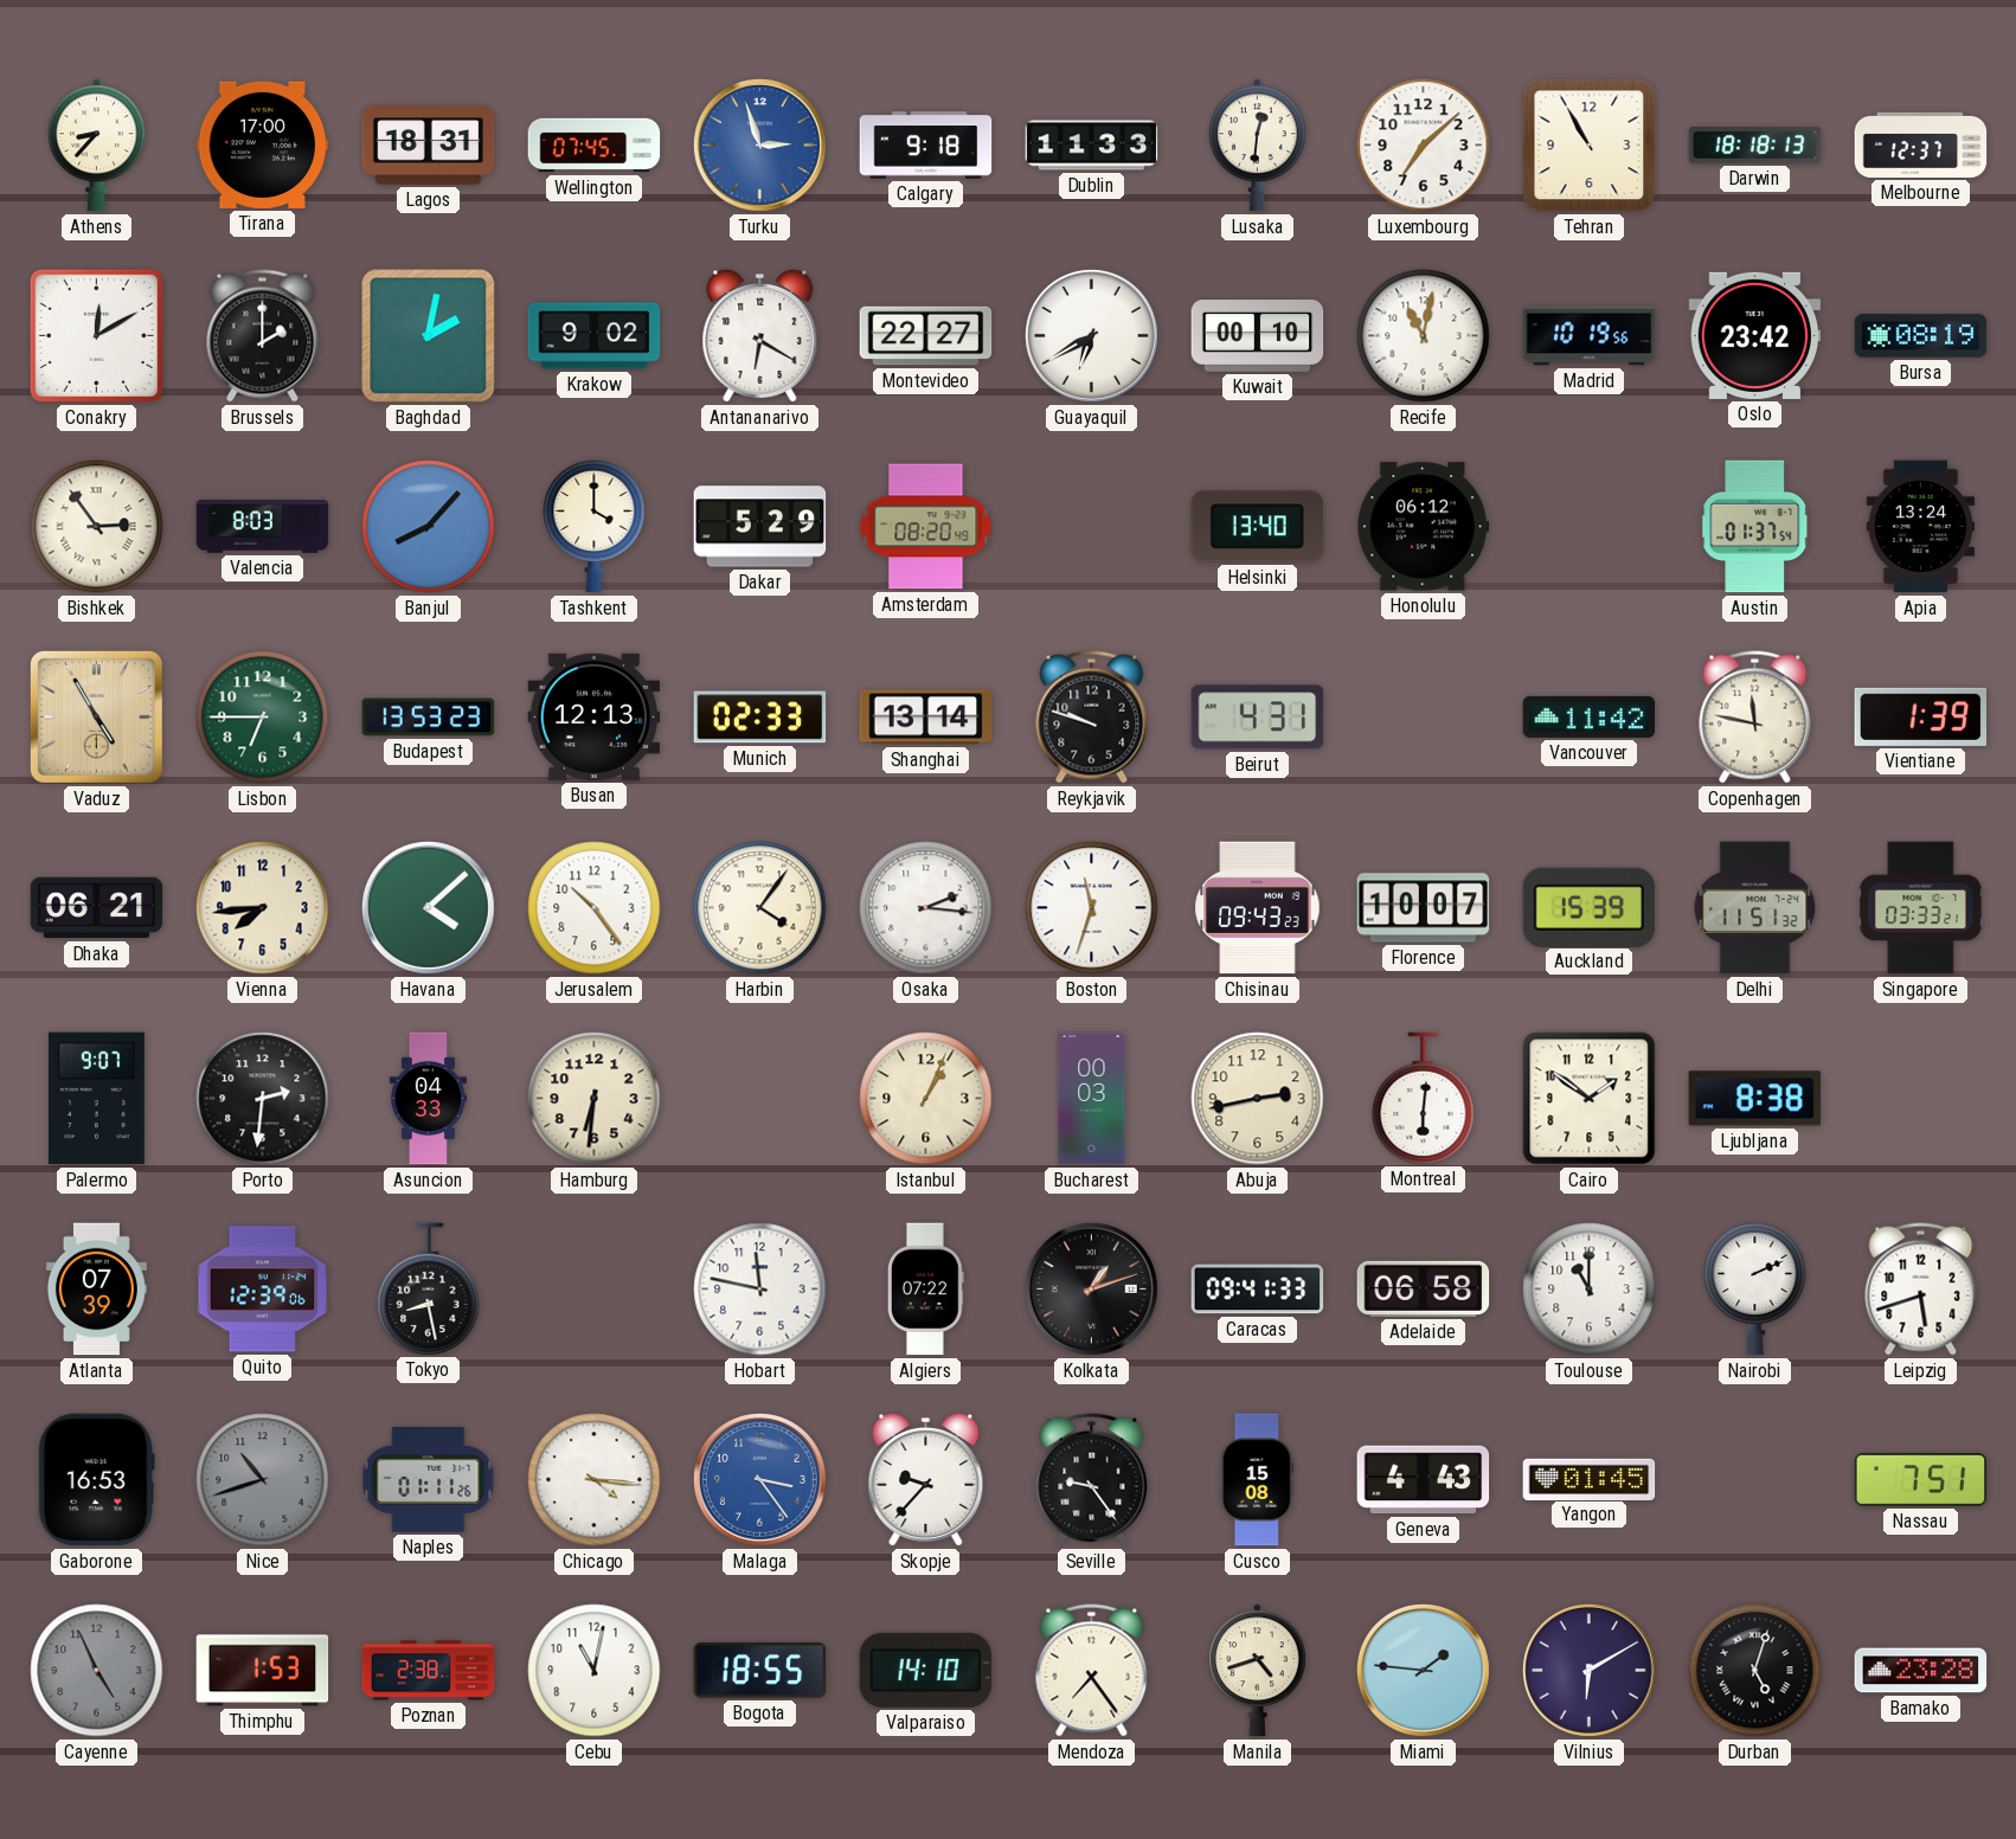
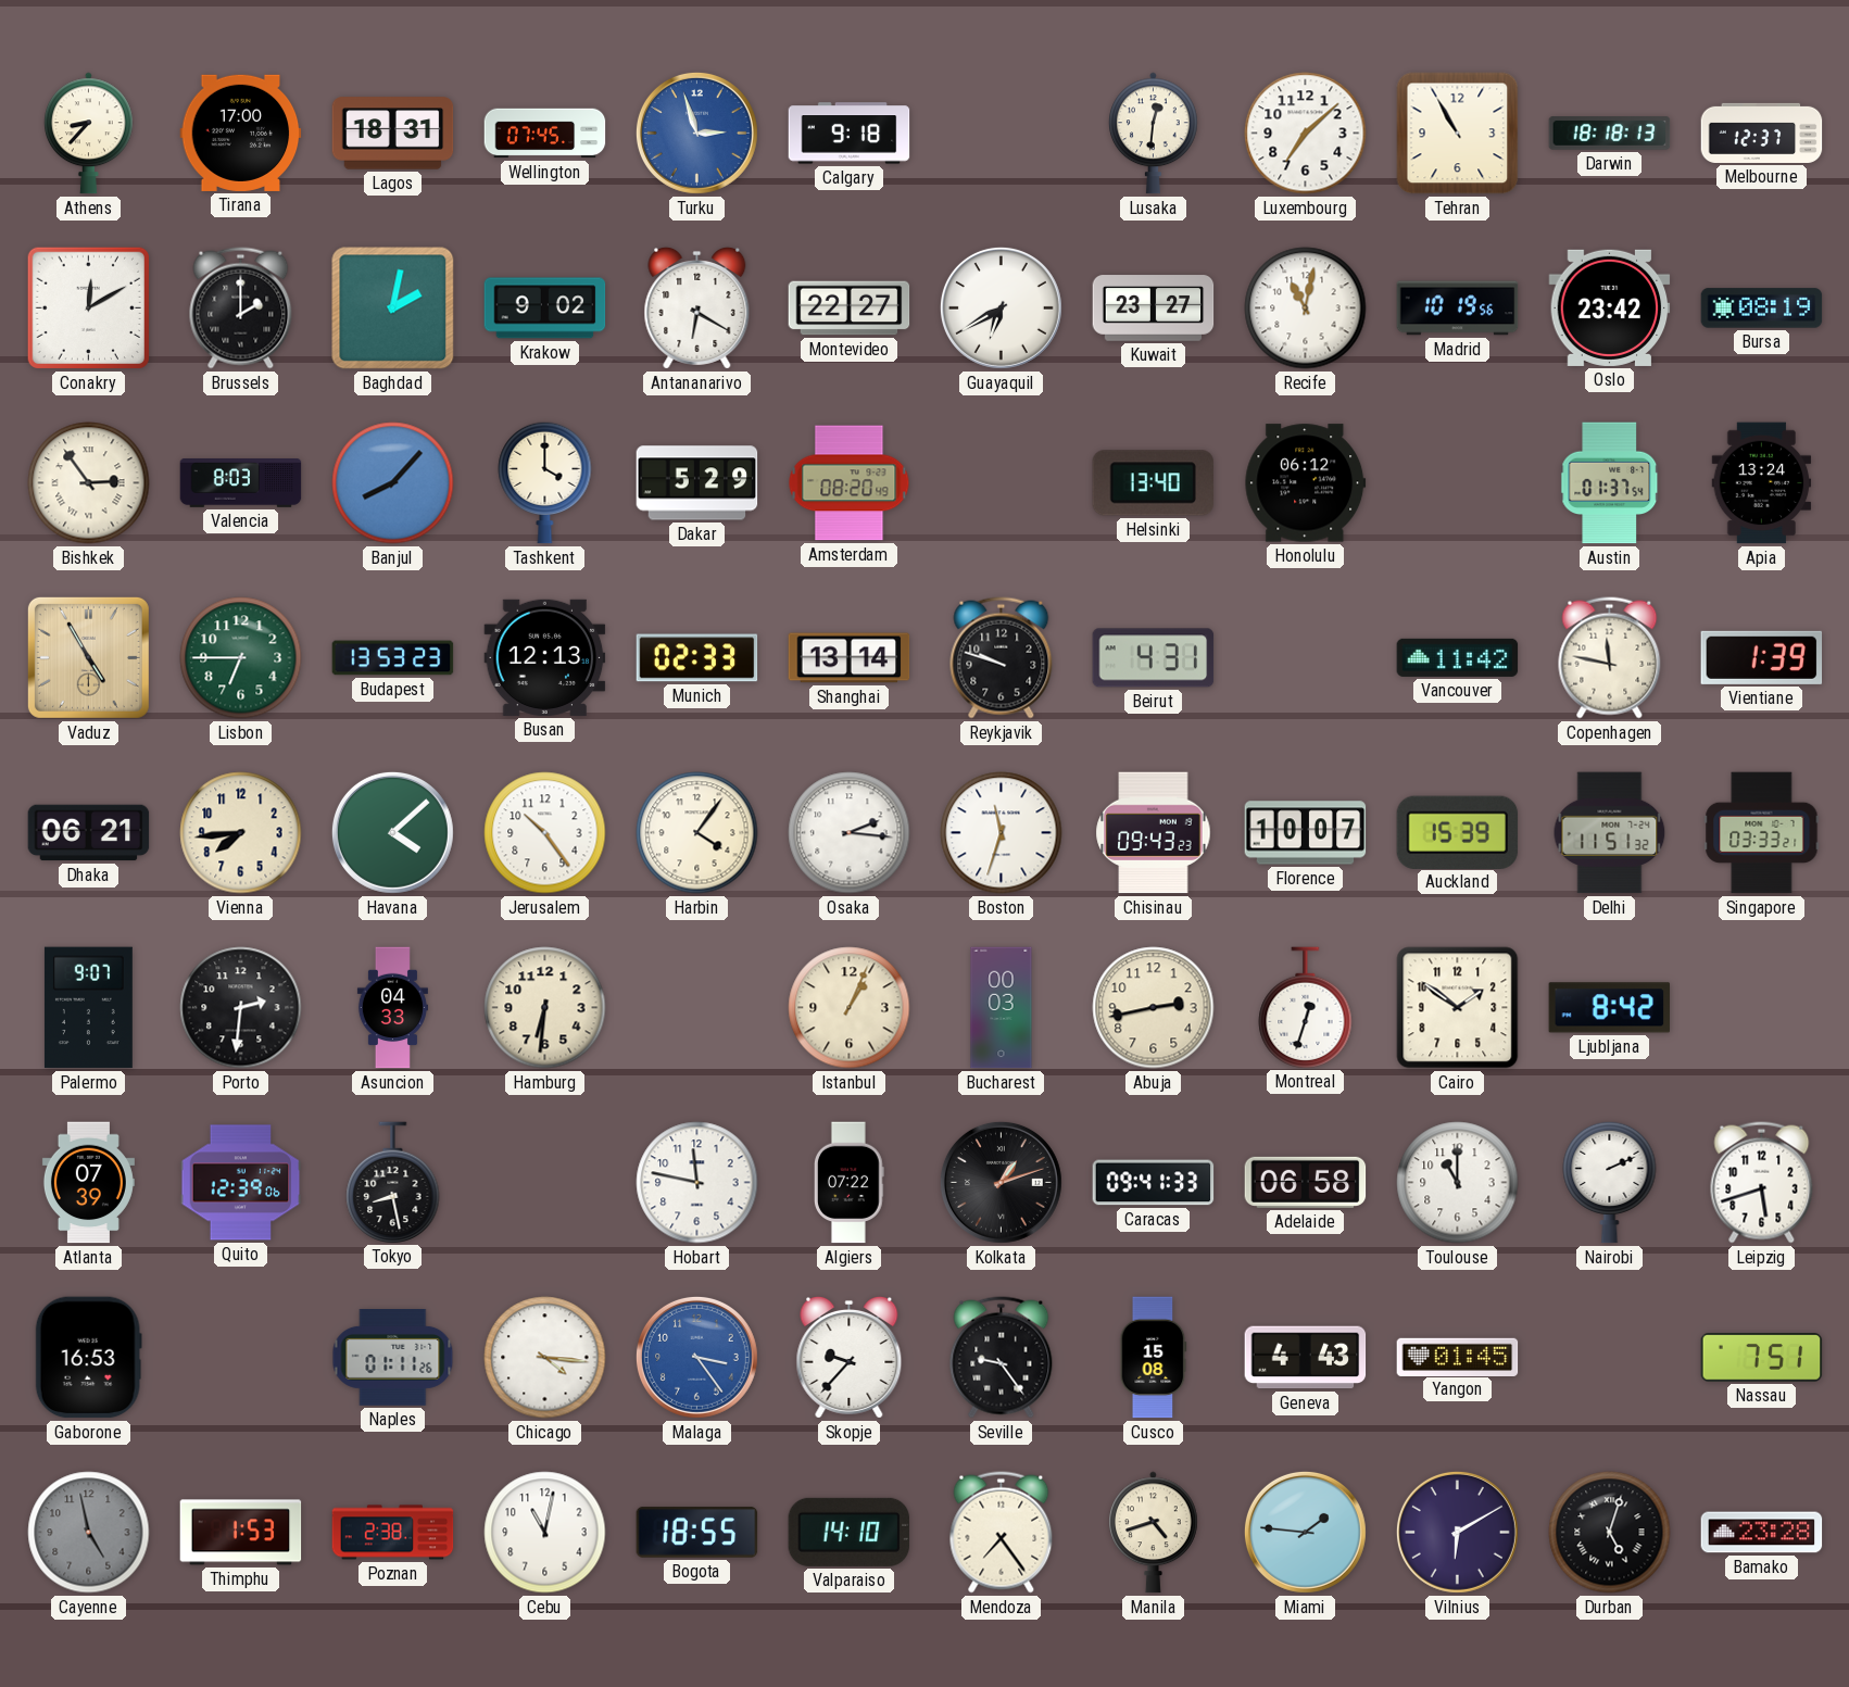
Dublin: 11:33 -> none (1092, 146)
Kuwait: 00:10 -> 23:27 (1154, 309)
Montreal: 6:01 -> 12:33 (1306, 1007)
Ljubljana: 8:38 -> 8:42 (1610, 1008)
Nice: 10:42 -> none (263, 1480)
Cayenne: 4:56 -> 4:58 (89, 1533)
